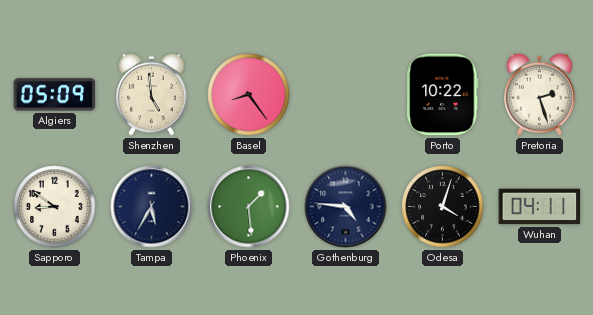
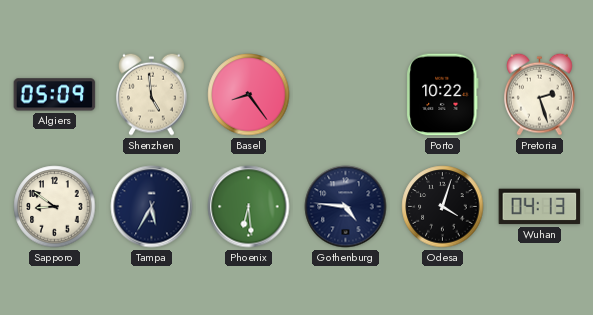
Phoenix: 1:29 -> 6:29 (249, 207)
Wuhan: 04:11 -> 04:13 (540, 207)
